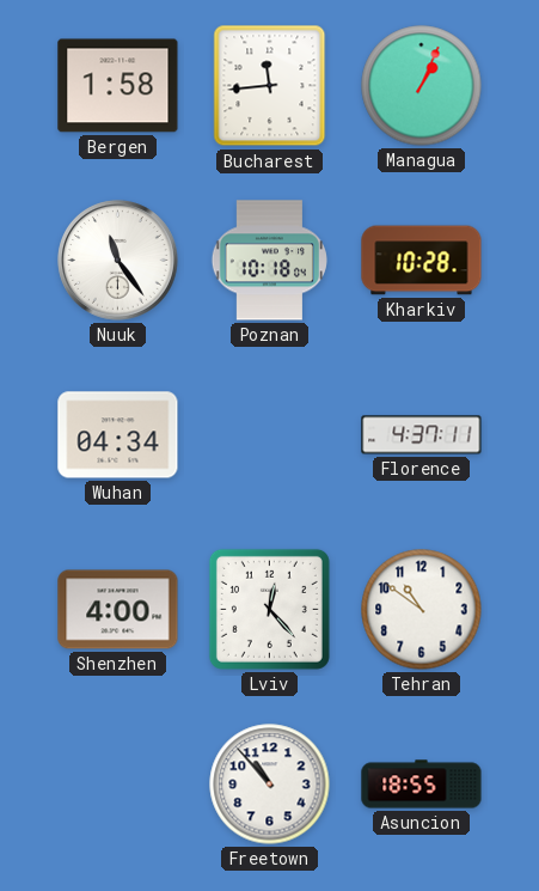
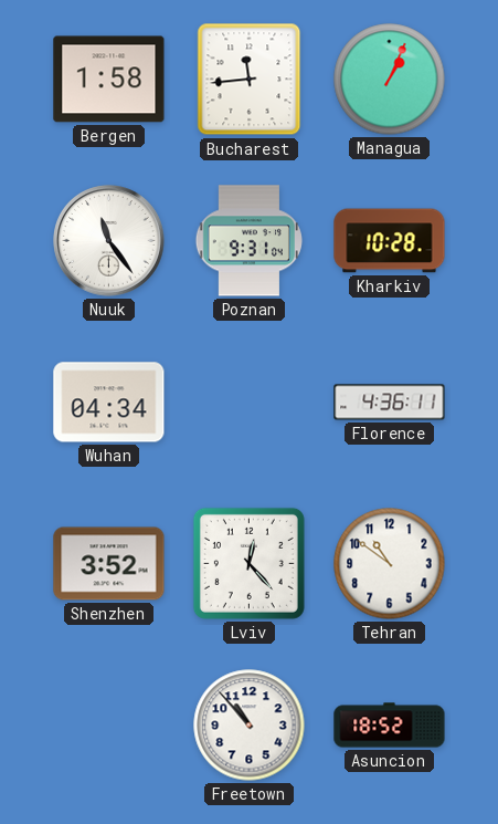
Poznan: 10:18 -> 9:31 (248, 241)
Florence: 4:37 -> 4:36 (390, 403)
Shenzhen: 4:00 -> 3:52 (109, 564)
Asuncion: 18:55 -> 18:52 (390, 726)
